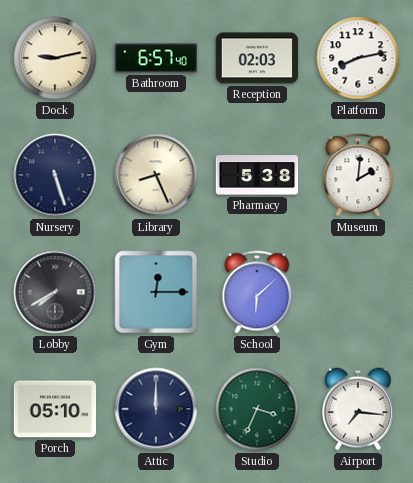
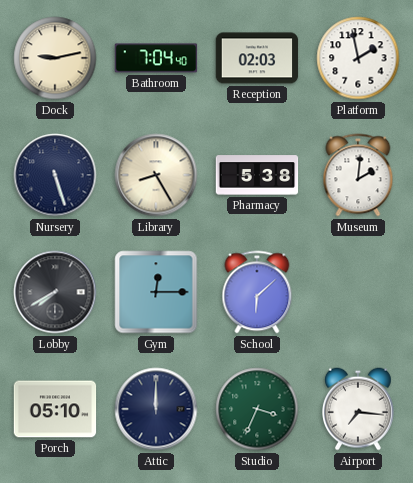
Bathroom: 6:57 -> 7:04 (156, 58)
Platform: 8:13 -> 1:58 (358, 58)
Library: 8:26 -> 8:25 (156, 175)
